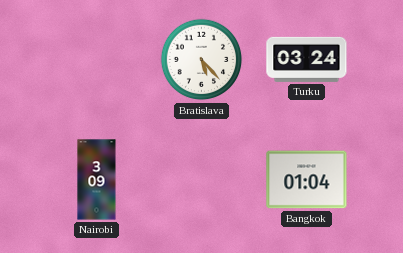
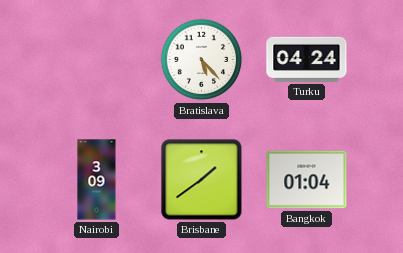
Turku: 03:24 -> 04:24 (307, 59)
Brisbane: none -> 1:39 (202, 180)
